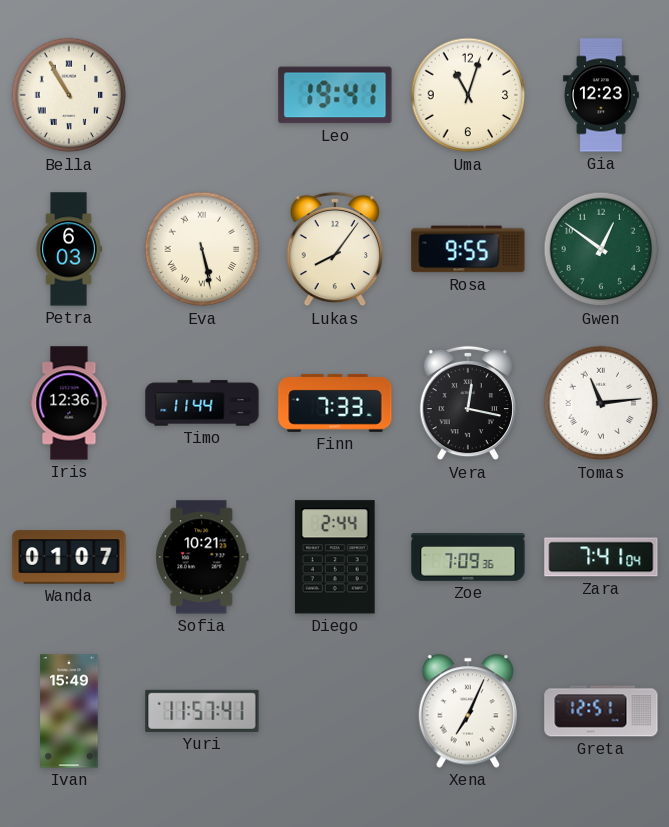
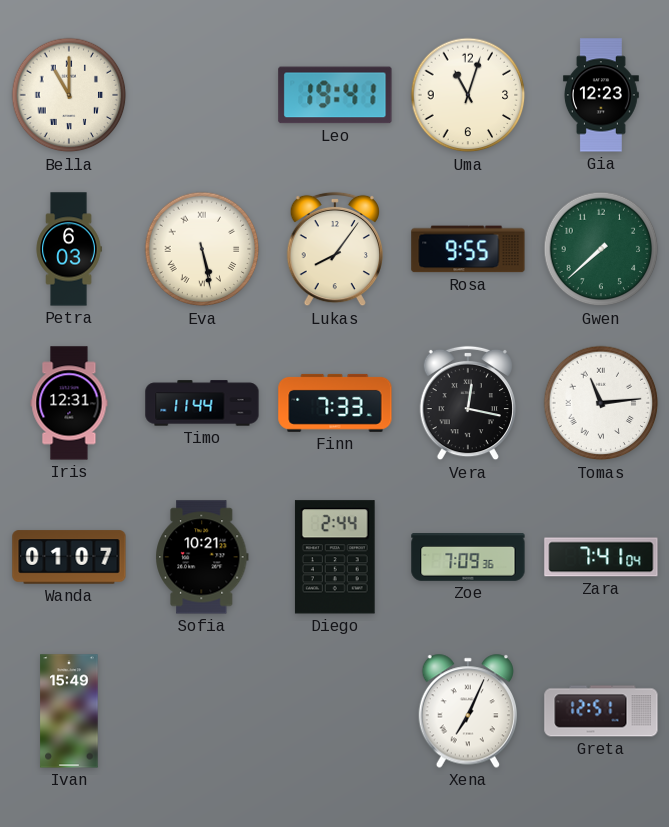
Bella: 10:55 -> 11:00 (69, 95)
Gwen: 12:51 -> 7:38 (601, 249)
Iris: 12:36 -> 12:31 (69, 403)
Yuri: 11:57 -> none (202, 711)
